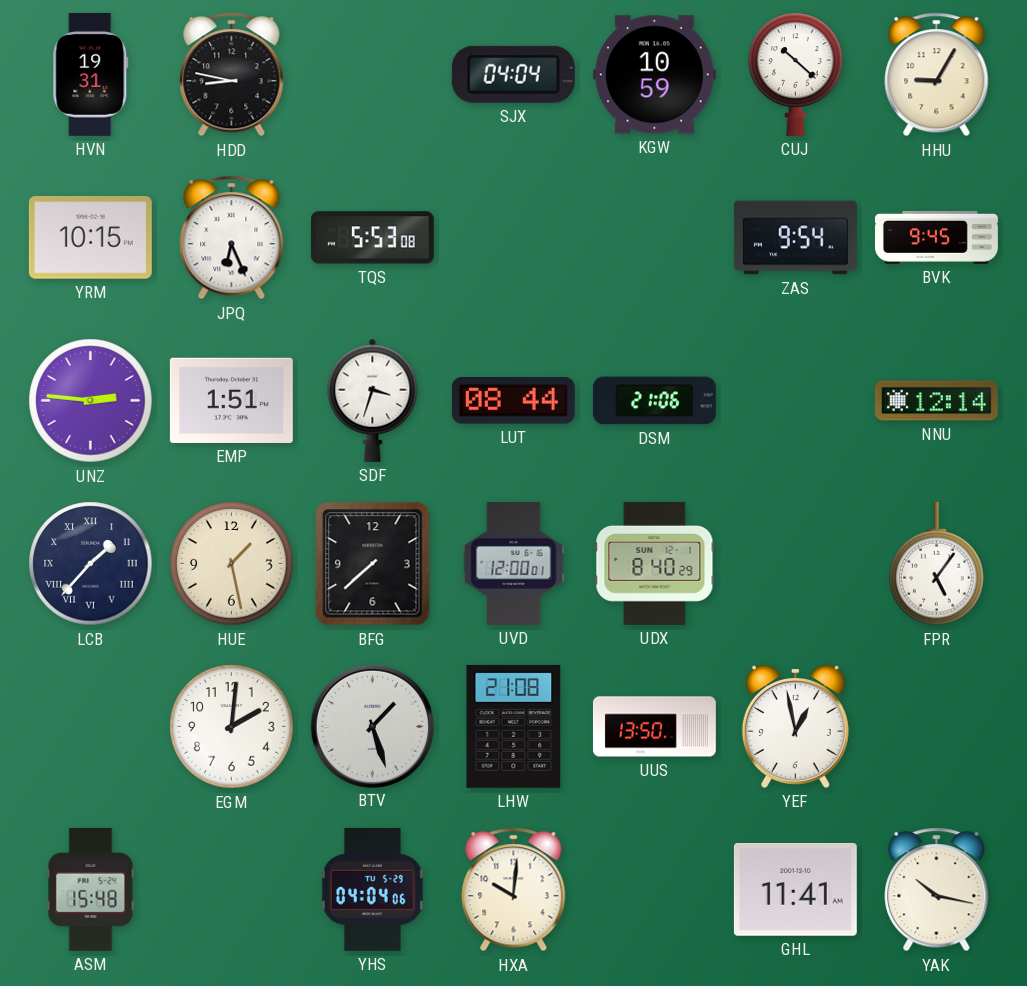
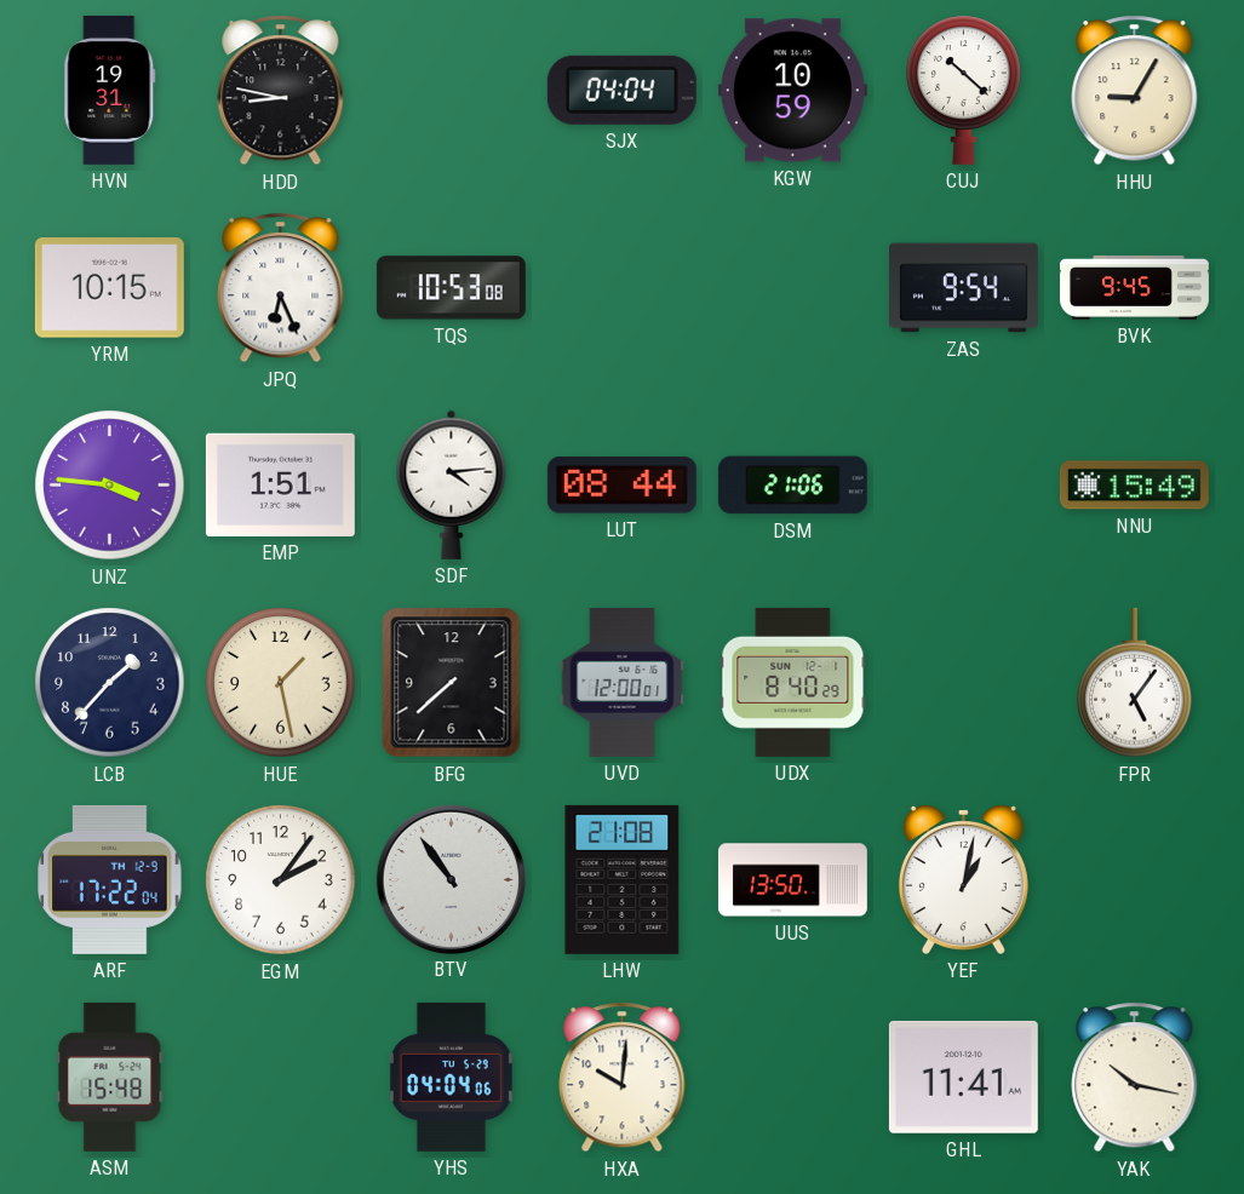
TQS: 5:53 -> 10:53 (451, 288)
UNZ: 2:46 -> 3:46 (110, 486)
SDF: 3:33 -> 4:14 (452, 484)
NNU: 12:14 -> 15:49 (1134, 486)
LCB numerals: Roman -> Arabic (110, 683)
ARF: none -> 17:22 (110, 879)
EGM: 2:01 -> 2:06 (281, 880)
BTV: 1:27 -> 10:54 (451, 879)
YEF: 12:58 -> 1:02 (963, 879)
